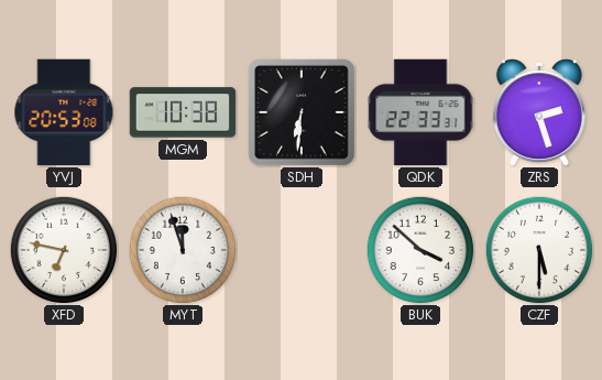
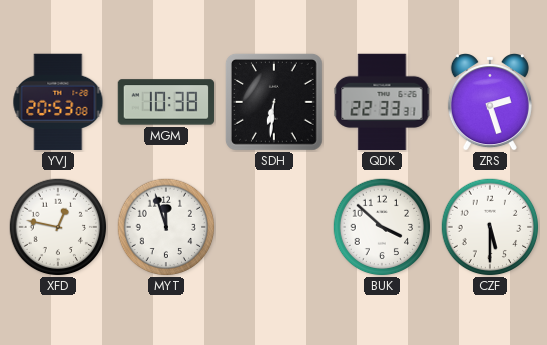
XFD: 6:47 -> 12:47 (58, 227)
